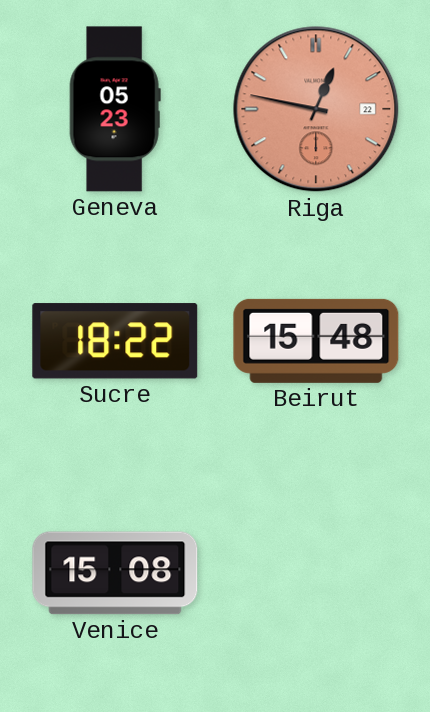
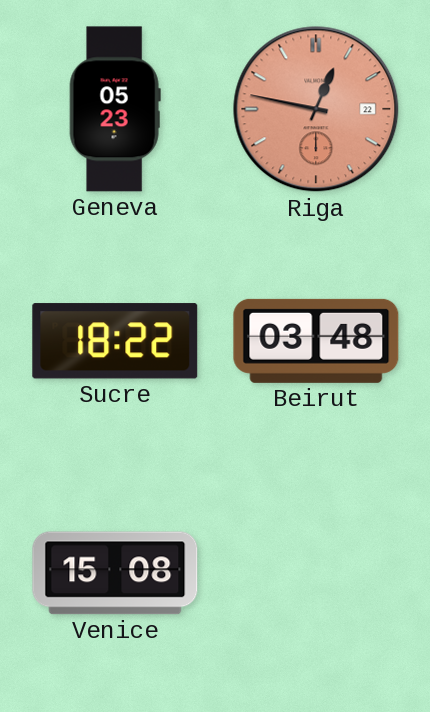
Beirut: 15:48 -> 03:48 (316, 341)
